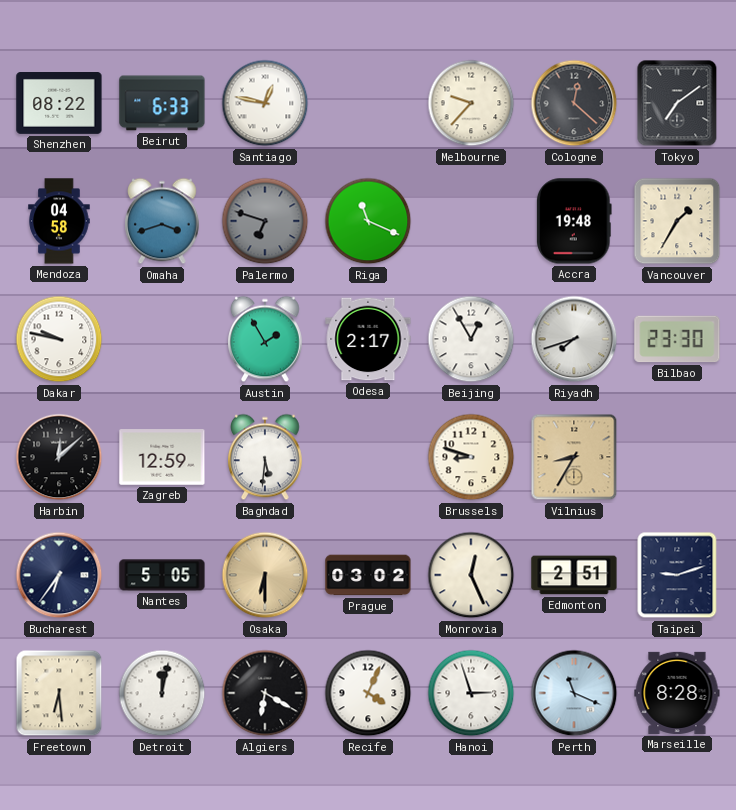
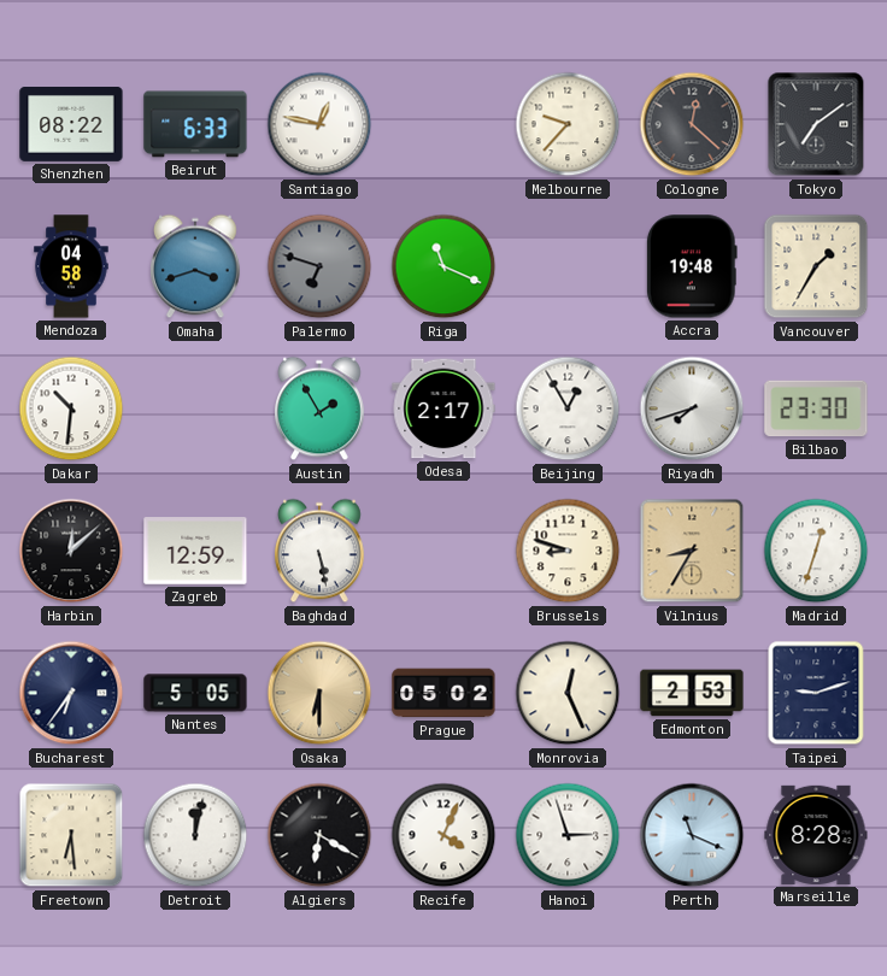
Dakar: 9:47 -> 10:31 (71, 408)
Baghdad: 5:31 -> 5:28 (321, 551)
Madrid: none -> 12:33 (816, 551)
Prague: 03:02 -> 05:02 (444, 693)
Edmonton: 2:51 -> 2:53 (692, 693)
